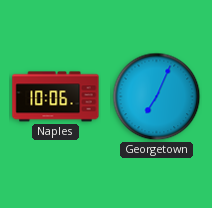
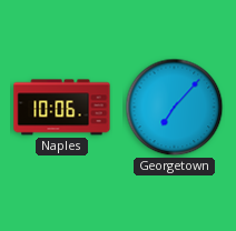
Georgetown: 7:04 -> 7:07 (175, 108)
